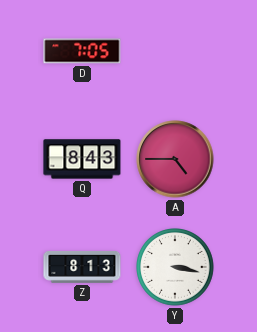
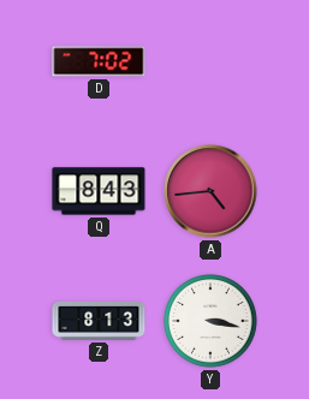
D: 7:05 -> 7:02 (99, 61)
A: 4:45 -> 4:44 (210, 191)
